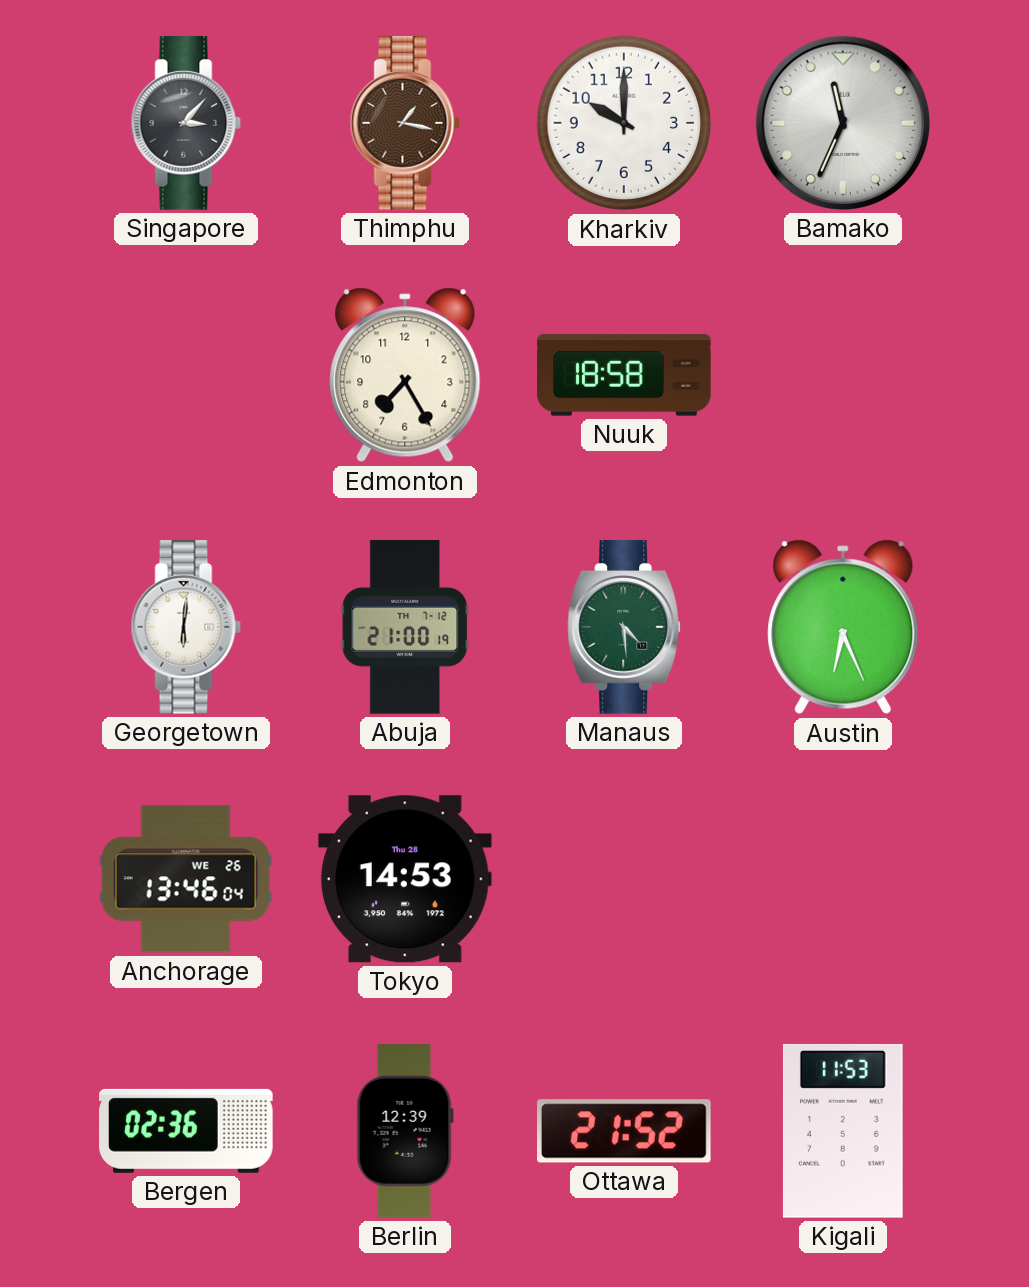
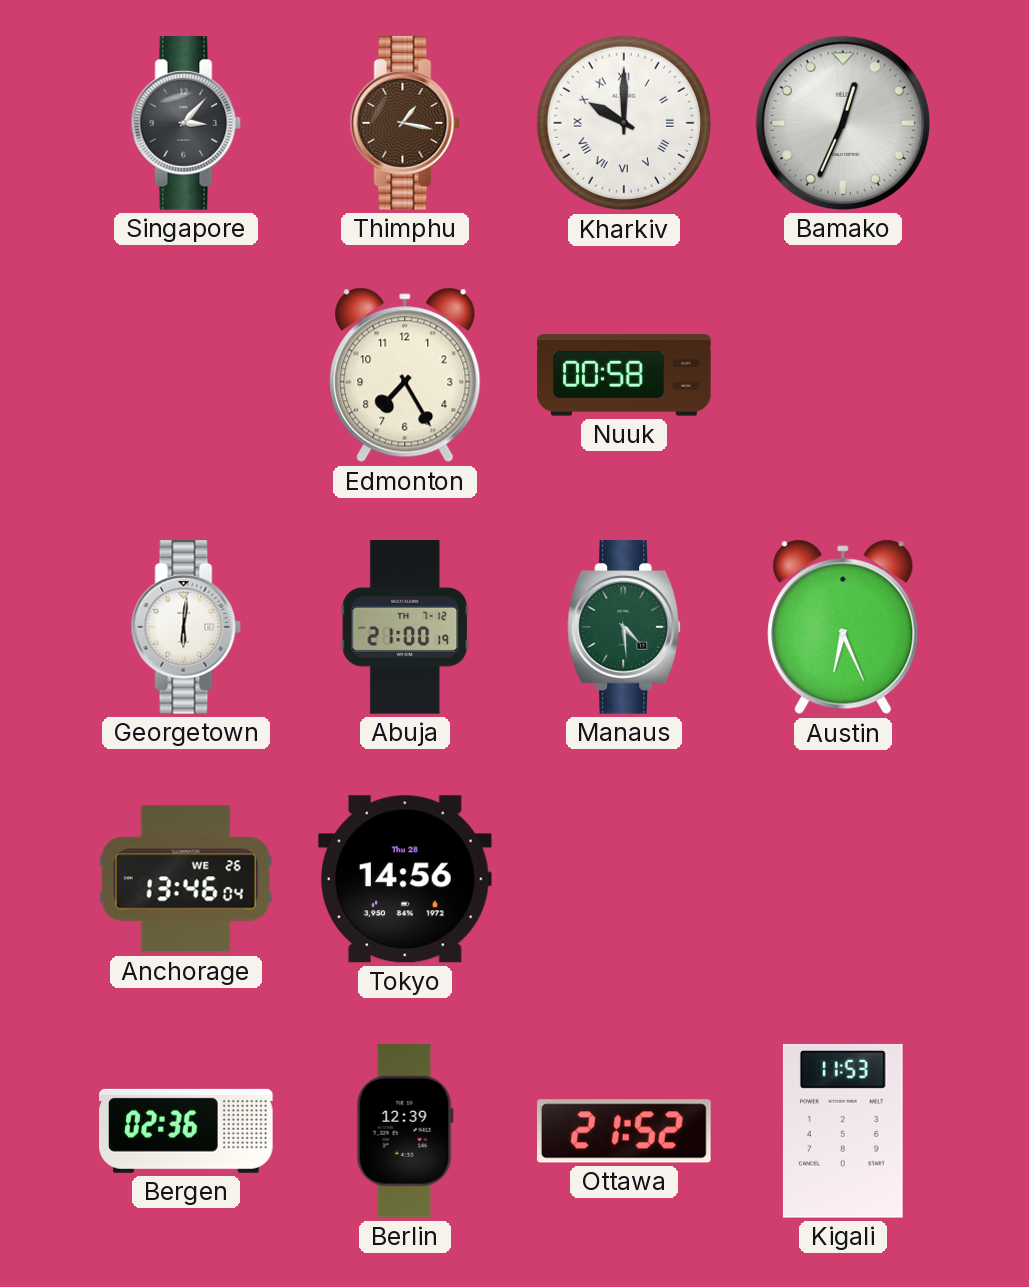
Kharkiv numerals: Arabic -> Roman (624, 123)
Bamako: 11:34 -> 12:34 (843, 123)
Nuuk: 18:58 -> 00:58 (624, 375)
Tokyo: 14:53 -> 14:56 (406, 879)
